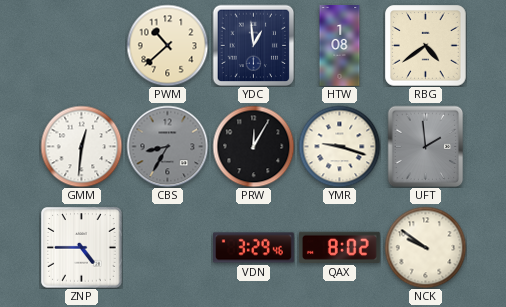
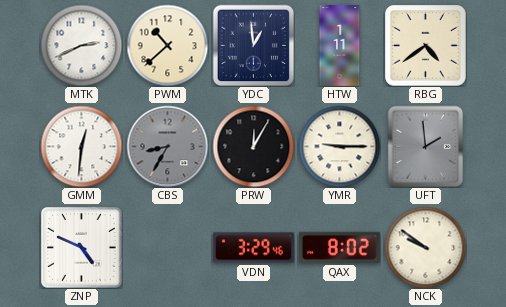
MTK: none -> 2:41 (81, 45)
HTW: 1:08 -> 1:11 (340, 46)
YMR: 9:18 -> 9:15 (339, 146)
ZNP: 4:45 -> 4:49 (81, 247)
